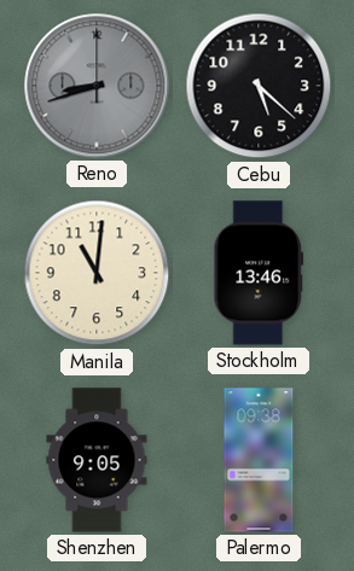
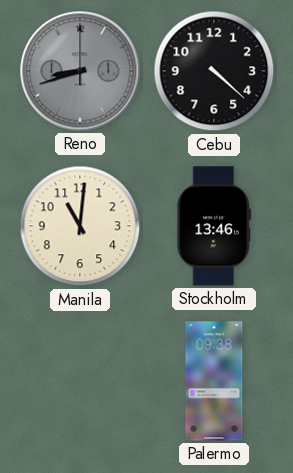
Cebu: 5:22 -> 4:22 (214, 71)
Shenzhen: 9:05 -> none (97, 460)
